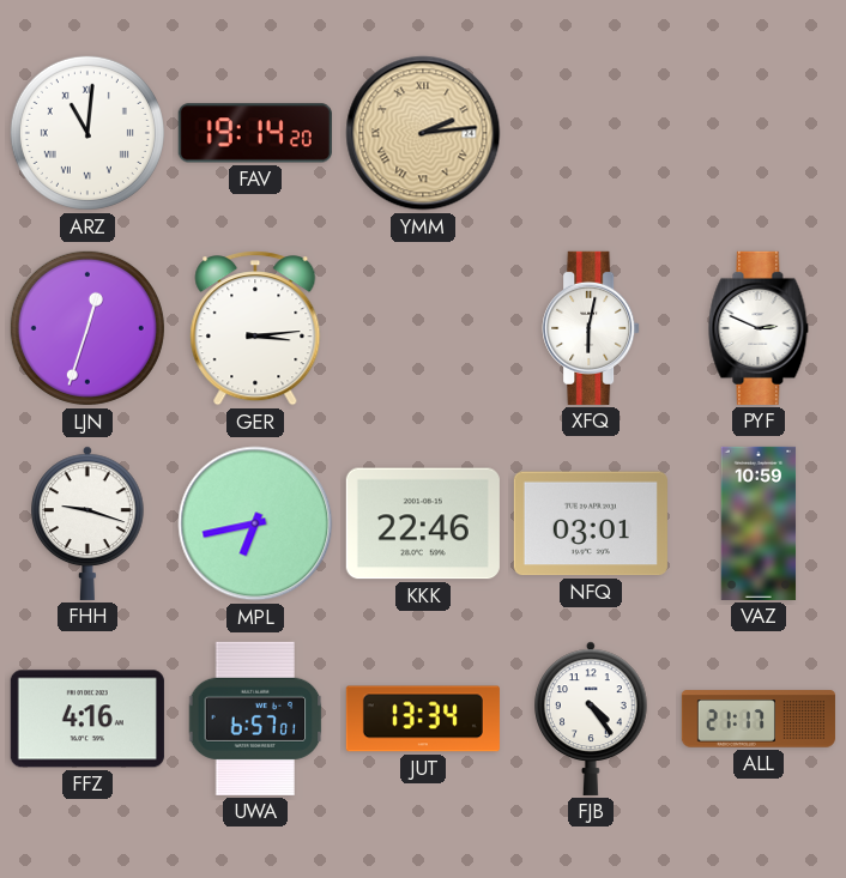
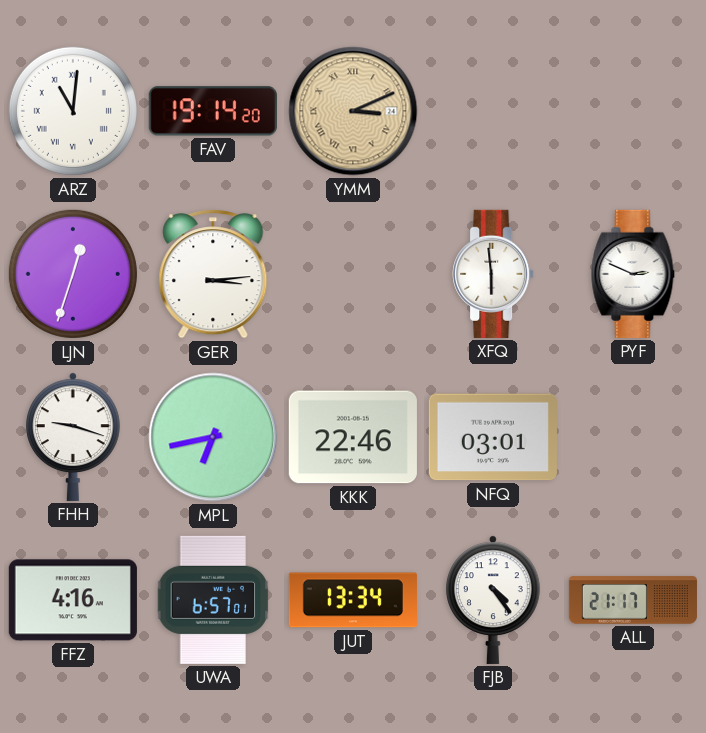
YMM: 2:14 -> 3:11 (353, 111)
XFQ: 6:02 -> 5:59 (493, 274)
VAZ: 10:59 -> none (759, 523)
